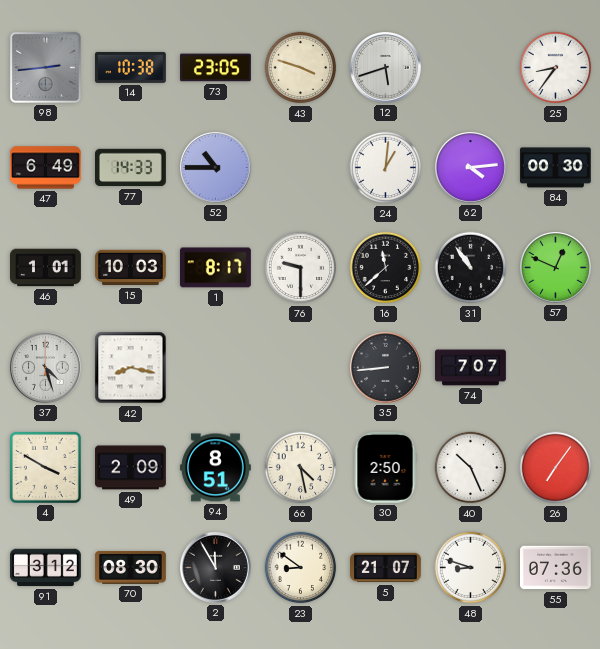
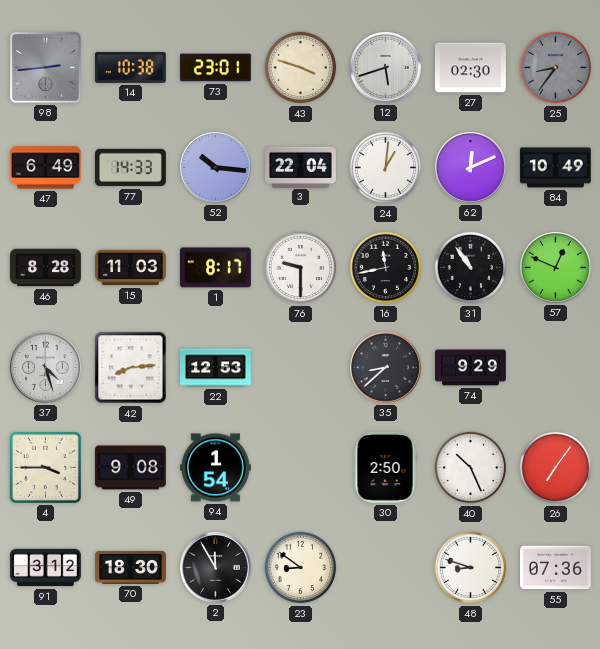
73: 23:05 -> 23:01 (216, 68)
27: none -> 02:30 (470, 68)
25 dial: white -> grey (556, 68)
52: 10:45 -> 10:16 (216, 168)
3: none -> 22:04 (301, 167)
62: 4:14 -> 12:11 (471, 168)
84: 00:30 -> 10:49 (556, 168)
46: 1:01 -> 8:28 (46, 268)
15: 10:03 -> 11:03 (130, 268)
16: 11:38 -> 11:43 (386, 268)
42: 8:17 -> 8:14 (131, 368)
22: none -> 12:53 (216, 368)
35: 8:44 -> 8:38 (386, 368)
74: 7:07 -> 9:29 (471, 368)
4: 3:50 -> 3:45 (45, 467)
49: 2:09 -> 9:08 (131, 468)
94: 8:51 -> 1:54 (215, 468)
66: 4:28 -> none (301, 468)
70: 08:30 -> 18:30 (131, 567)
5: 21:07 -> none (386, 568)
